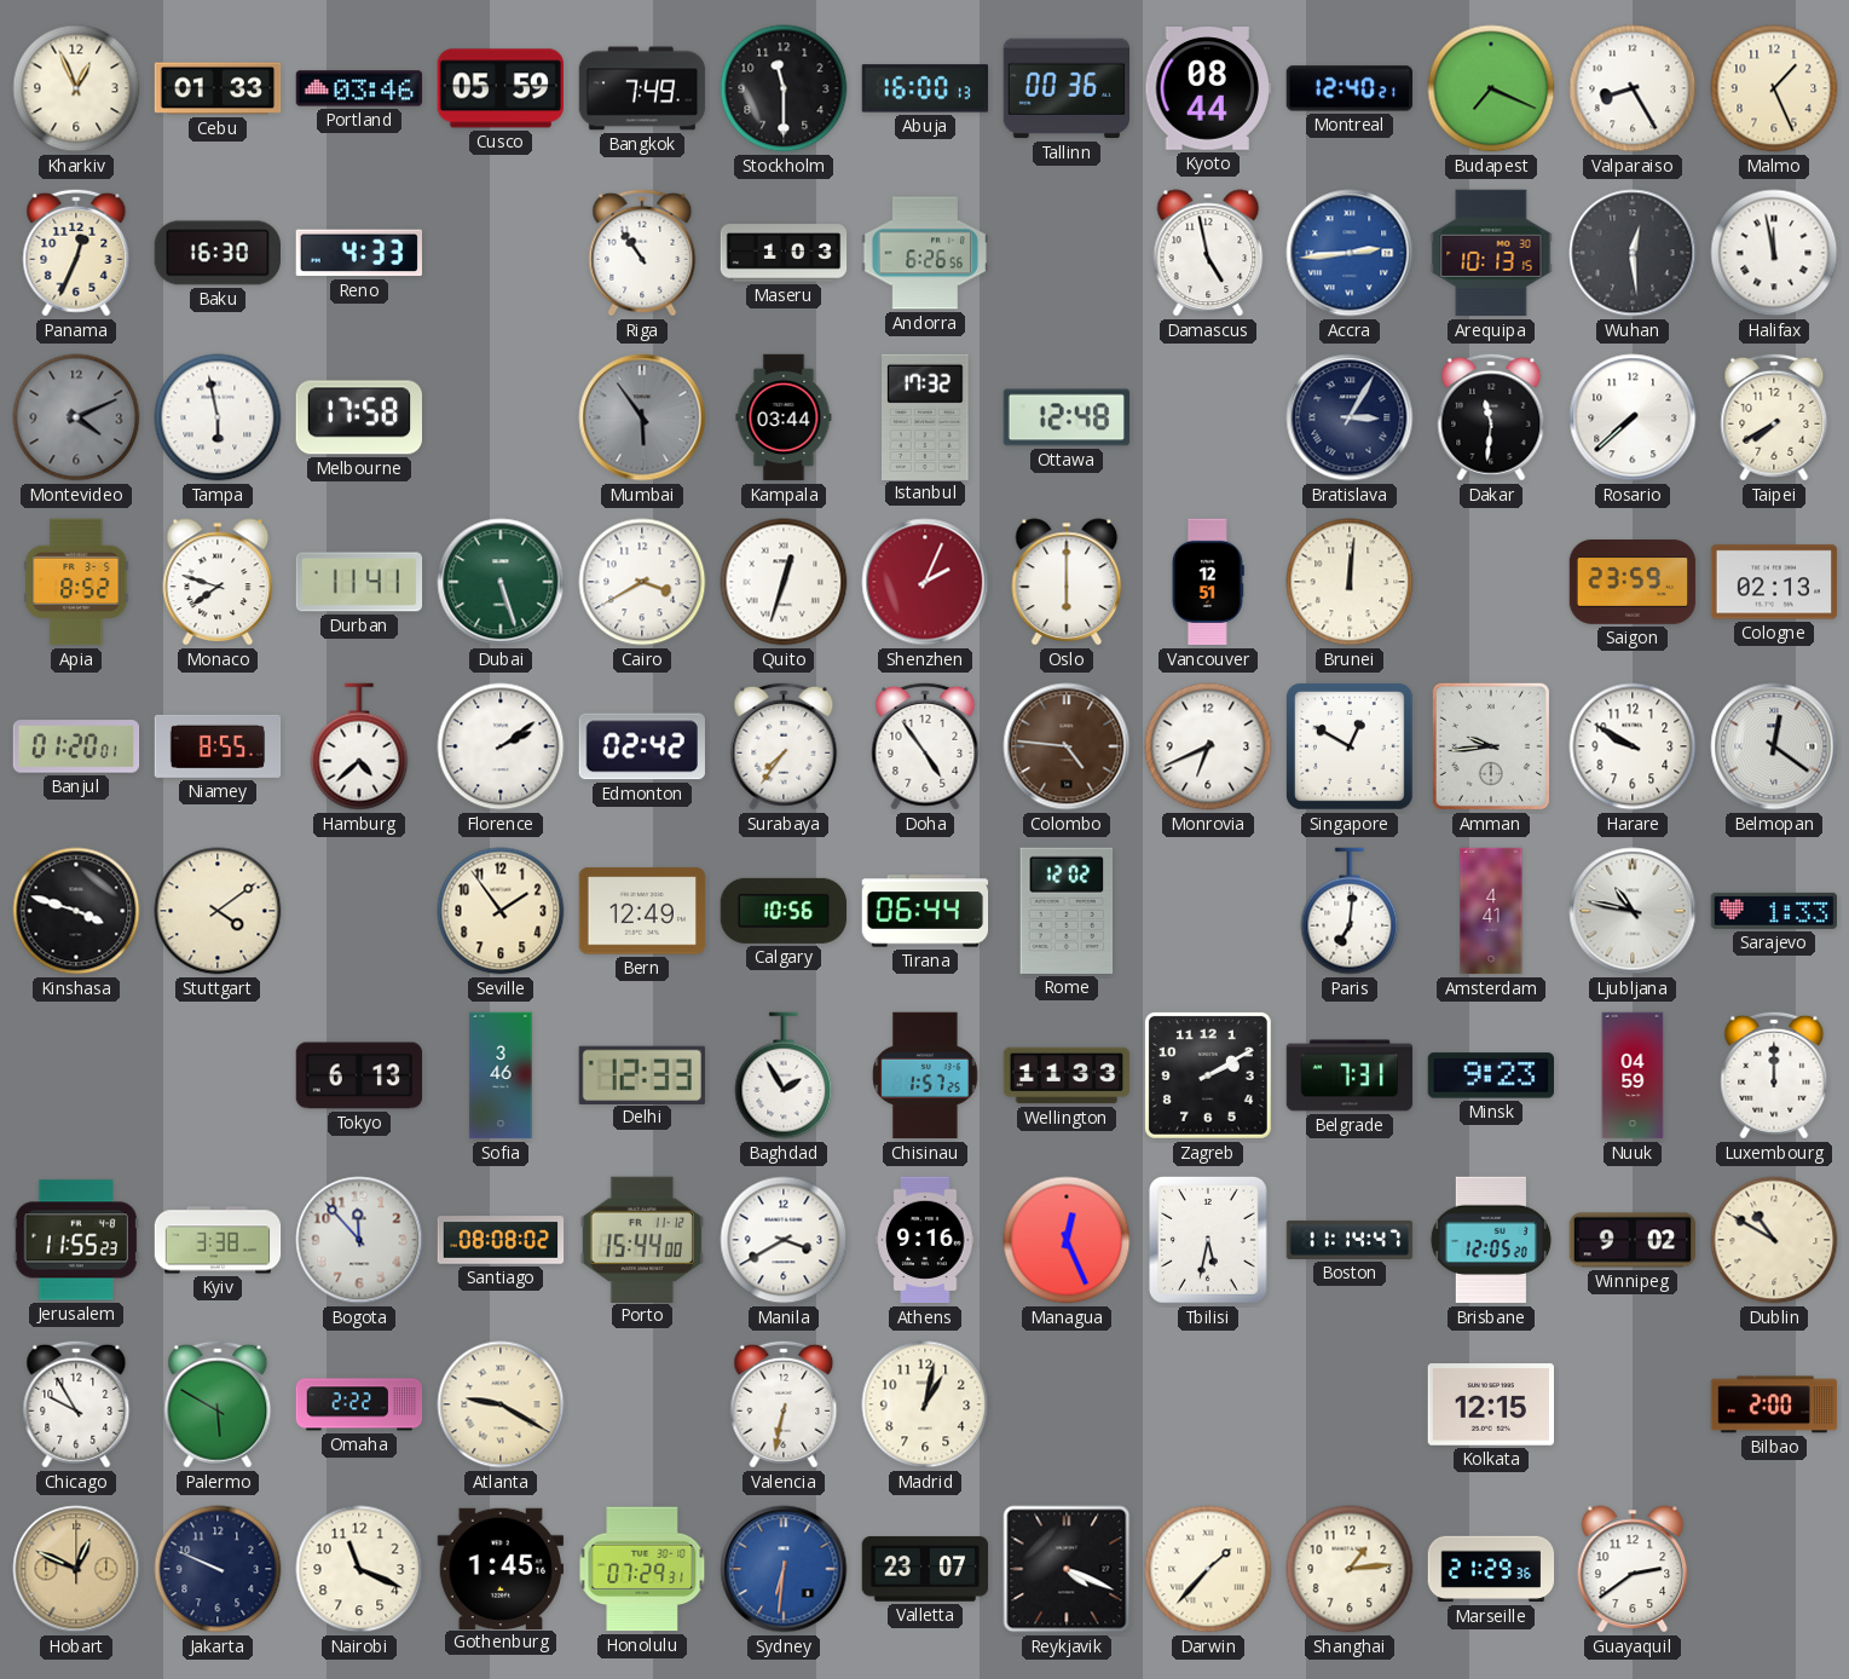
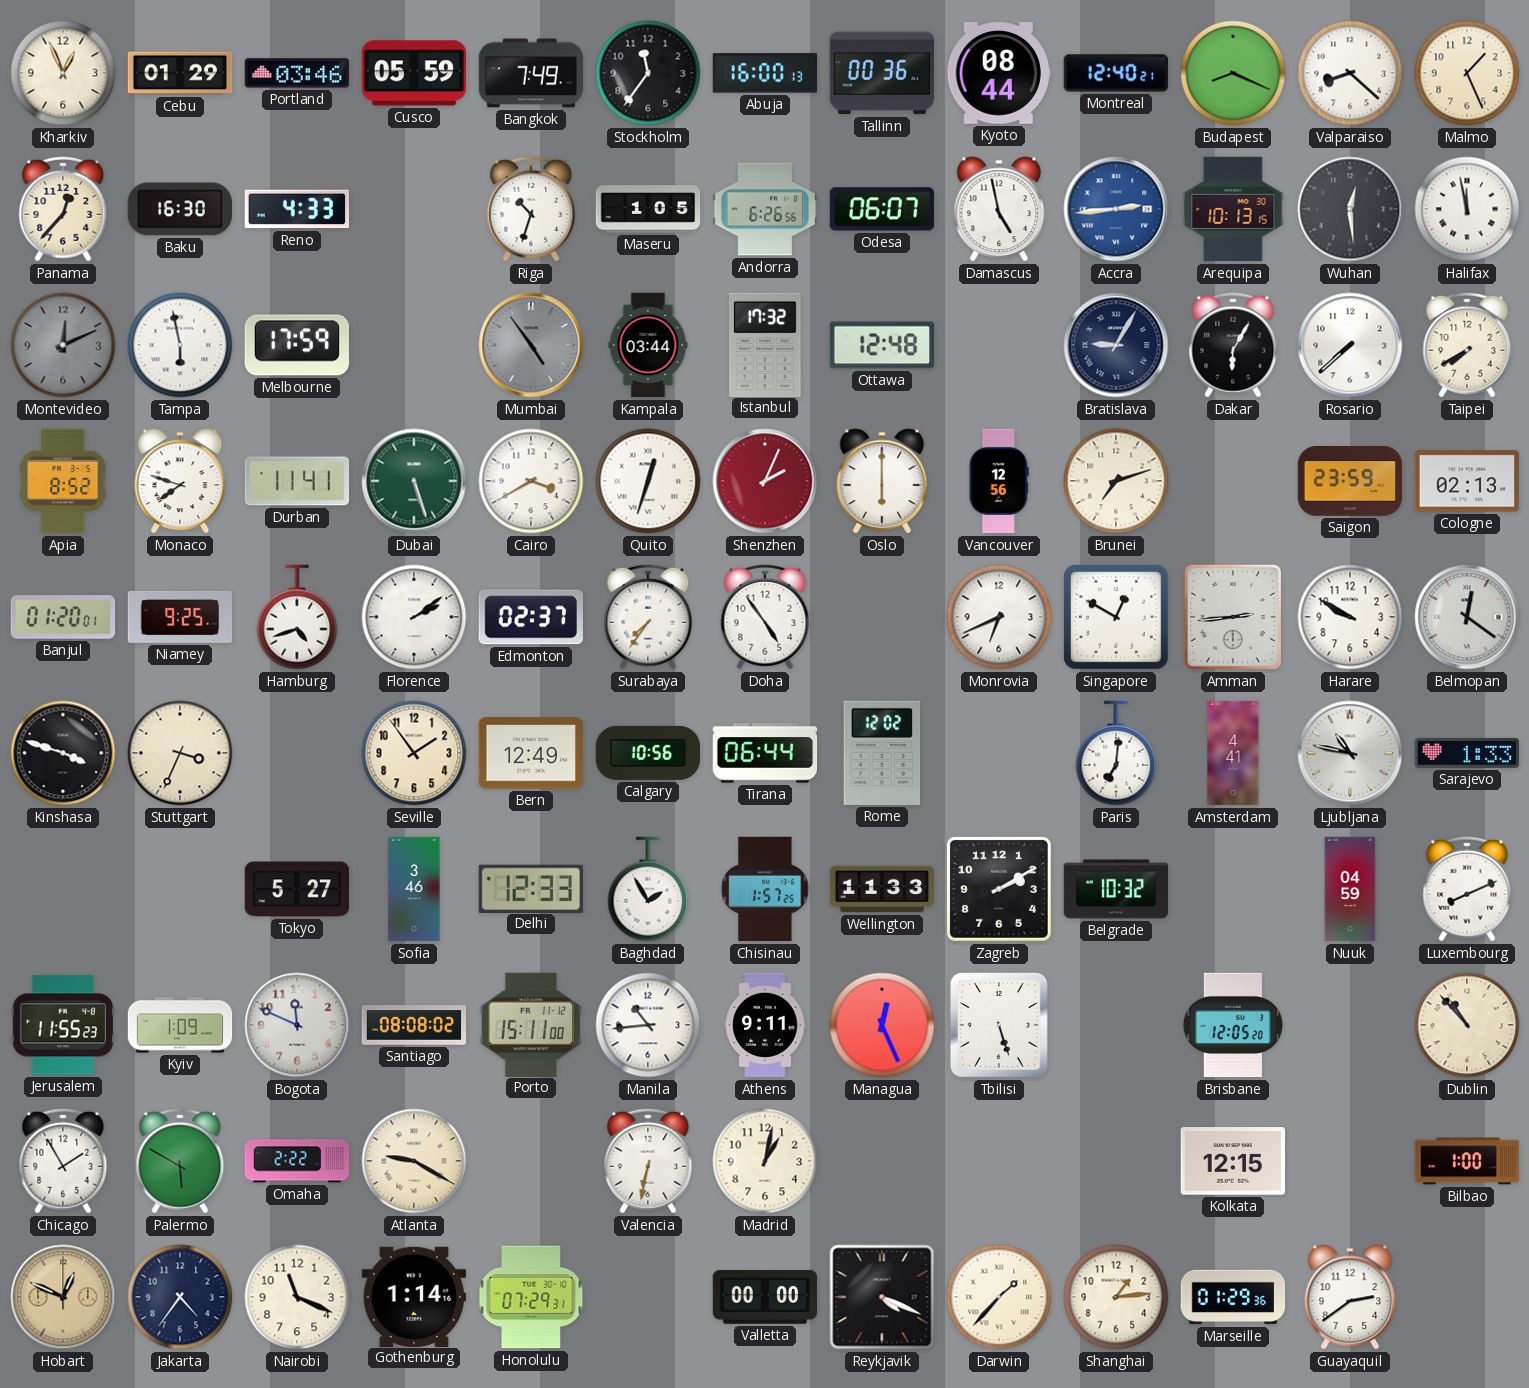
Cebu: 01:33 -> 01:29 (180, 73)
Stockholm: 11:30 -> 11:36 (648, 73)
Budapest: 7:19 -> 8:19 (1233, 73)
Valparaiso: 8:25 -> 8:22 (1350, 73)
Panama: 12:34 -> 12:37 (63, 209)
Riga: 10:54 -> 10:33 (531, 209)
Maseru: 1:03 -> 1:05 (648, 209)
Odesa: none -> 06:07 (882, 209)
Montevideo: 4:11 -> 12:11 (63, 345)
Melbourne: 17:58 -> 17:59 (296, 345)
Mumbai: 5:54 -> 4:54 (531, 345)
Bratislava: 3:05 -> 9:05 (1116, 345)
Dakar: 11:31 -> 6:05 (1233, 345)
Vancouver: 12:51 -> 12:56 (999, 481)
Brunei: 12:01 -> 7:12 (1116, 481)
Niamey: 8:55 -> 9:25 (180, 617)
Hamburg: 4:38 -> 4:42 (297, 617)
Edmonton: 02:42 -> 02:37 (530, 617)
Colombo: 4:46 -> none (1067, 746)
Amman: 9:44 -> 2:44 (1233, 617)
Stuttgart: 4:09 -> 3:34 (180, 753)
Tokyo: 6:13 -> 5:27 (297, 889)
Belgrade: 7:31 -> 10:32 (1116, 889)
Minsk: 9:23 -> none (1490, 1075)
Luxembourg: 12:00 -> 8:11 (1467, 889)
Kyiv: 3:38 -> 1:09 (180, 1025)
Bogota: 11:53 -> 11:49 (297, 1025)
Porto: 15:44 -> 15:11 (531, 1024)
Manila: 3:40 -> 10:44 (648, 1025)
Athens: 9:16 -> 9:11 (765, 1025)
Tbilisi: 5:32 -> 5:27 (999, 1026)
Boston: 11:14 -> none (1350, 1240)
Winnipeg: 9:02 -> none (1633, 1240)
Dublin: 10:50 -> 10:53 (1467, 1025)
Chicago: 9:55 -> 1:55 (63, 1161)
Bilbao: 2:00 -> 1:00 (1467, 1161)
Jakarta: 9:49 -> 4:36 (180, 1297)
Gothenburg: 1:45 -> 1:14 (414, 1296)
Sydney: 6:31 -> none (784, 1569)
Valletta: 23:07 -> 00:00 (765, 1297)
Marseille: 21:29 -> 01:29 (1233, 1297)
